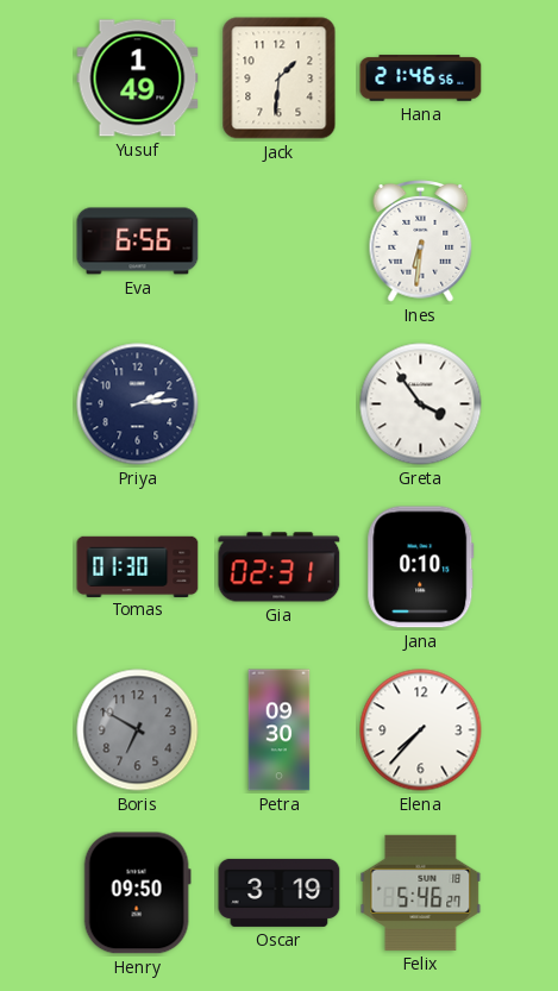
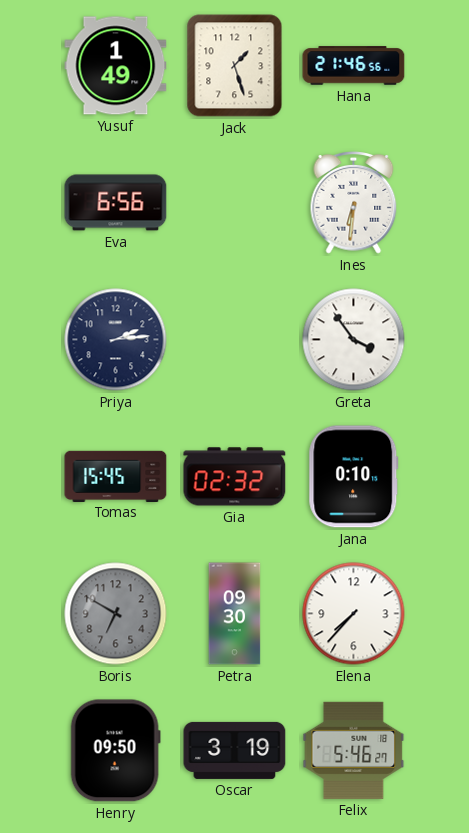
Jack: 1:31 -> 1:27 (235, 66)
Tomas: 01:30 -> 15:45 (116, 476)
Gia: 02:31 -> 02:32 (235, 477)
